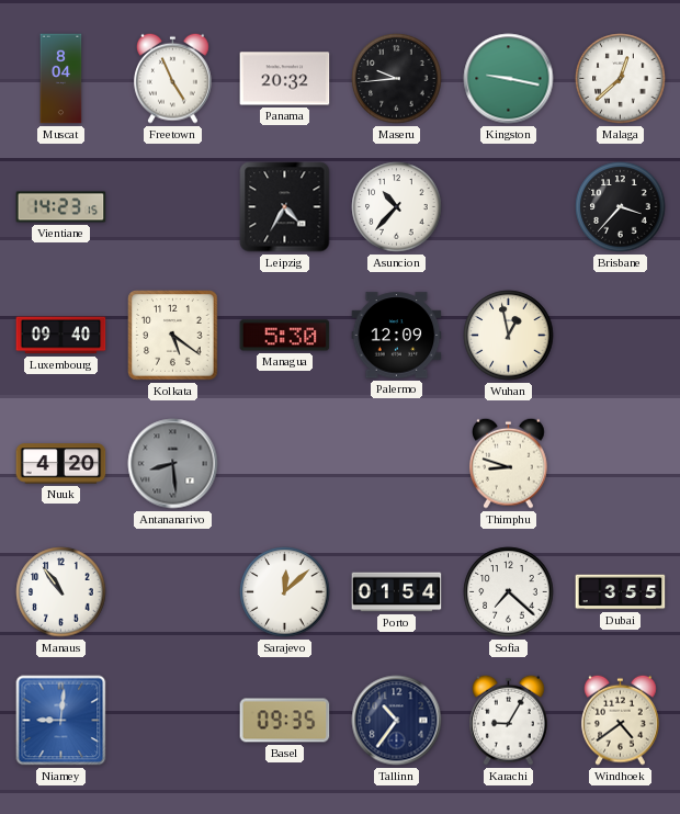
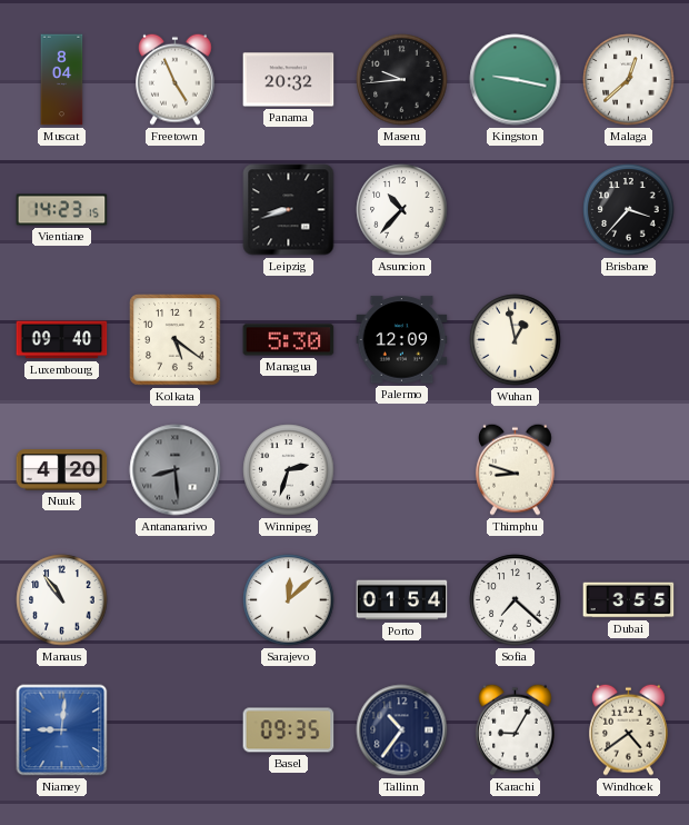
Leipzig: 4:35 -> 8:42 (289, 210)
Winnipeg: none -> 2:33 (289, 470)
